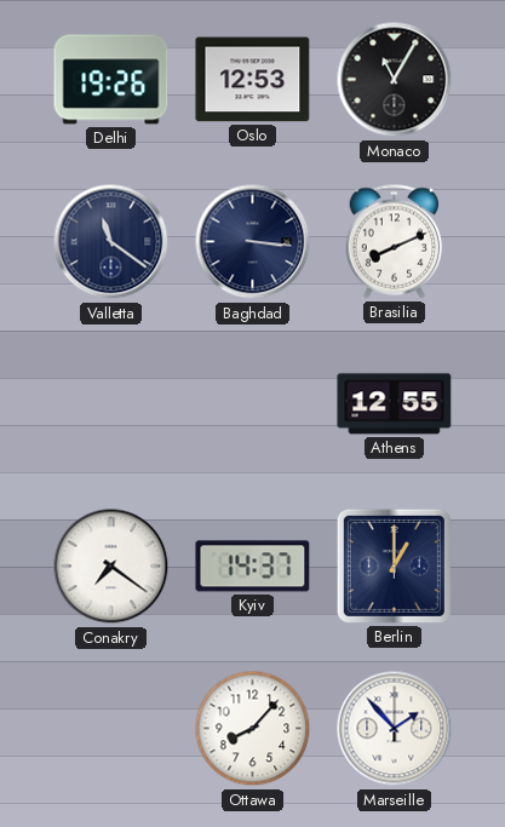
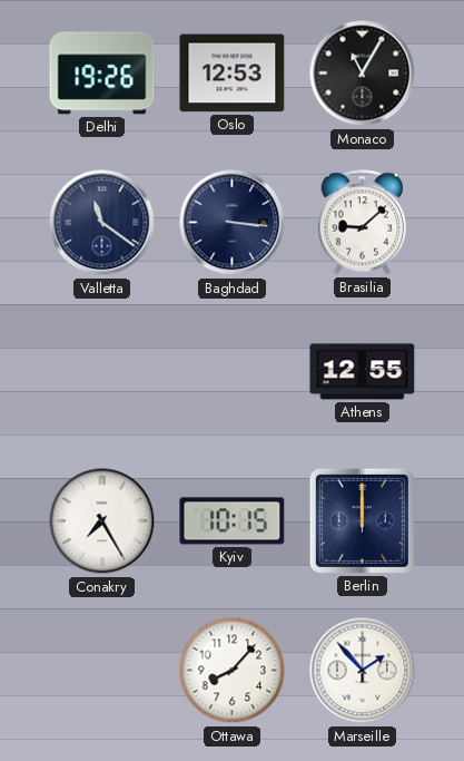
Brasilia: 8:11 -> 9:08 (363, 223)
Conakry: 7:21 -> 7:25 (102, 521)
Kyiv: 14:37 -> 10:15 (233, 521)
Berlin: 1:00 -> 12:00 (362, 520)
